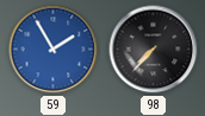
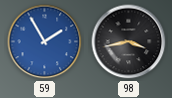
98: 7:37 -> 3:43 (129, 42)
